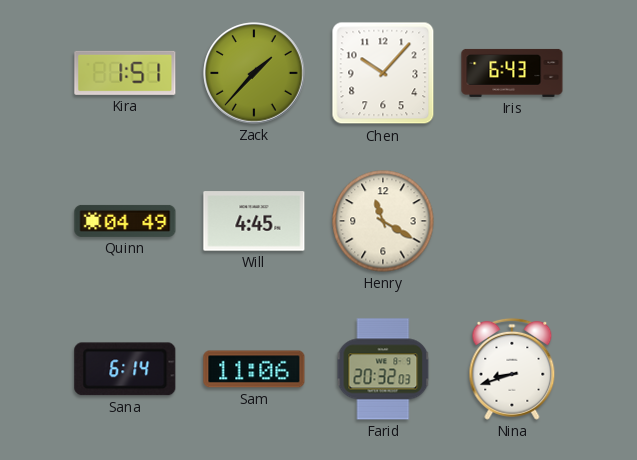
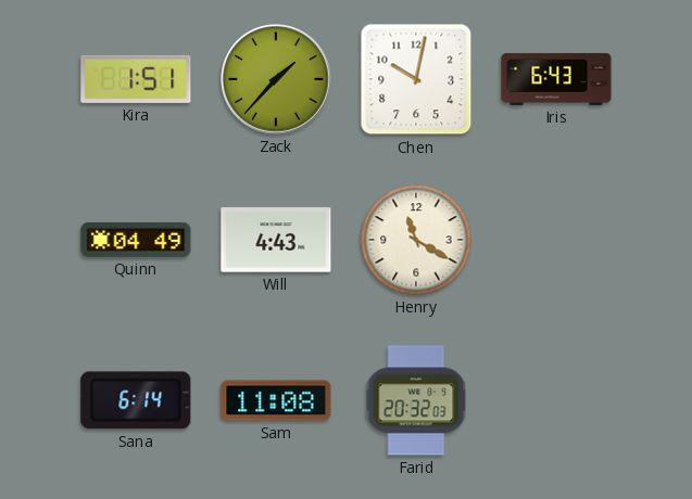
Chen: 10:07 -> 10:02 (416, 79)
Will: 4:45 -> 4:43 (276, 240)
Sam: 11:06 -> 11:08 (276, 400)
Nina: 8:42 -> none (512, 369)
